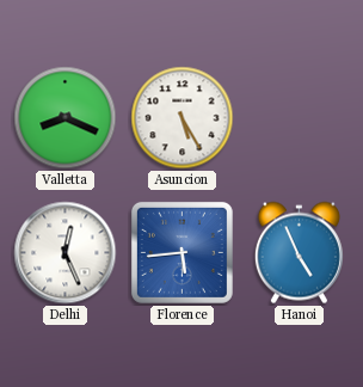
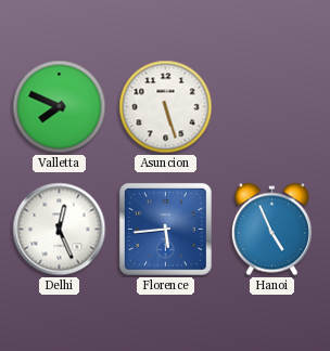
Valletta: 8:19 -> 7:49 (60, 107)
Asuncion: 5:25 -> 5:27 (166, 107)
